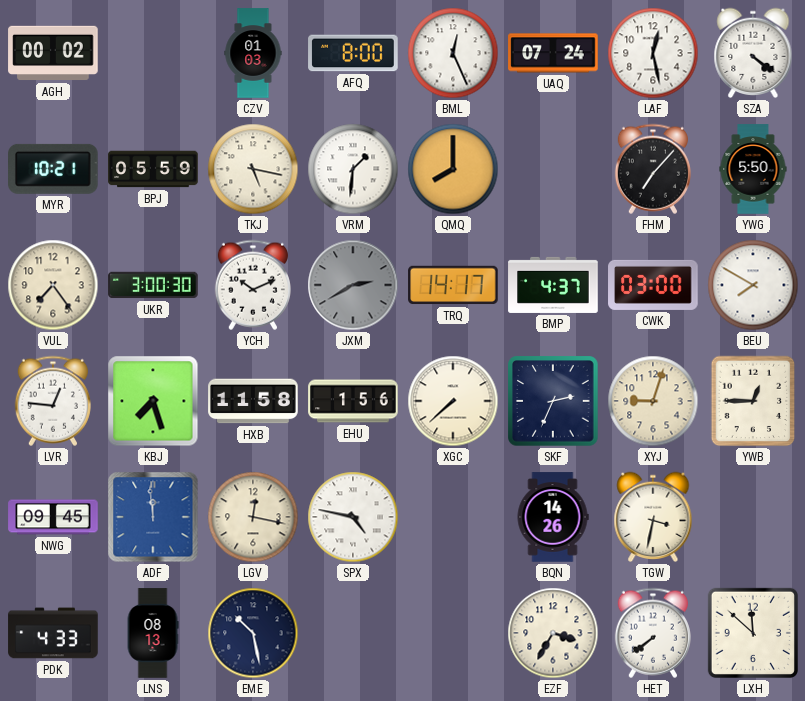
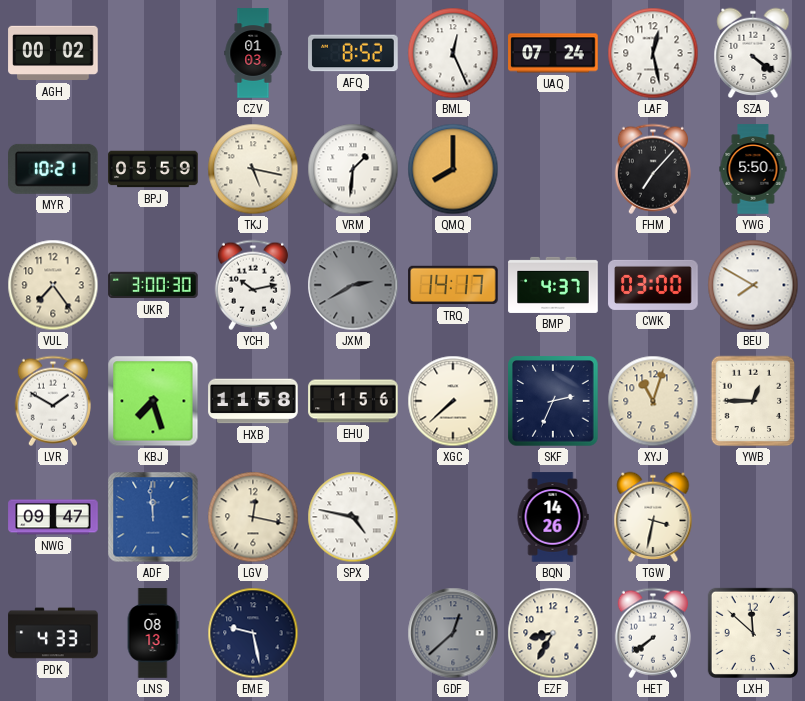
AFQ: 8:00 -> 8:52 (353, 53)
YCH: 10:11 -> 10:13 (253, 285)
LVR: 12:46 -> 1:50 (53, 401)
XYJ: 9:03 -> 11:03 (653, 401)
NWG: 09:45 -> 09:47 (53, 517)
EME: 10:28 -> 9:28 (253, 633)
GDF: none -> 12:38 (453, 633)
EZF: 3:35 -> 8:35 (553, 633)
